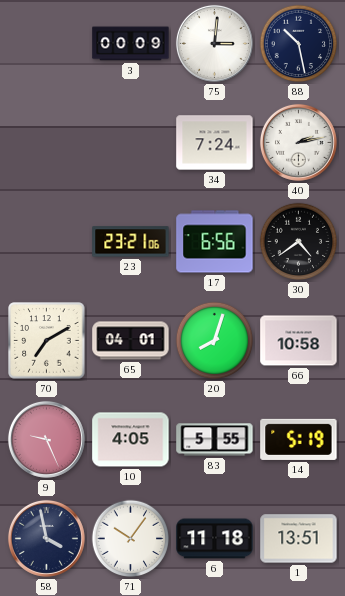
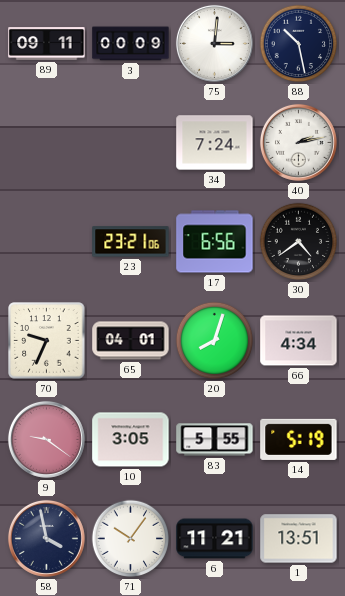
89: none -> 09:11 (47, 44)
70: 7:10 -> 9:34 (47, 341)
66: 10:58 -> 4:34 (299, 341)
9: 9:26 -> 9:21 (46, 439)
10: 4:05 -> 3:05 (131, 440)
6: 11:18 -> 11:21 (215, 539)
